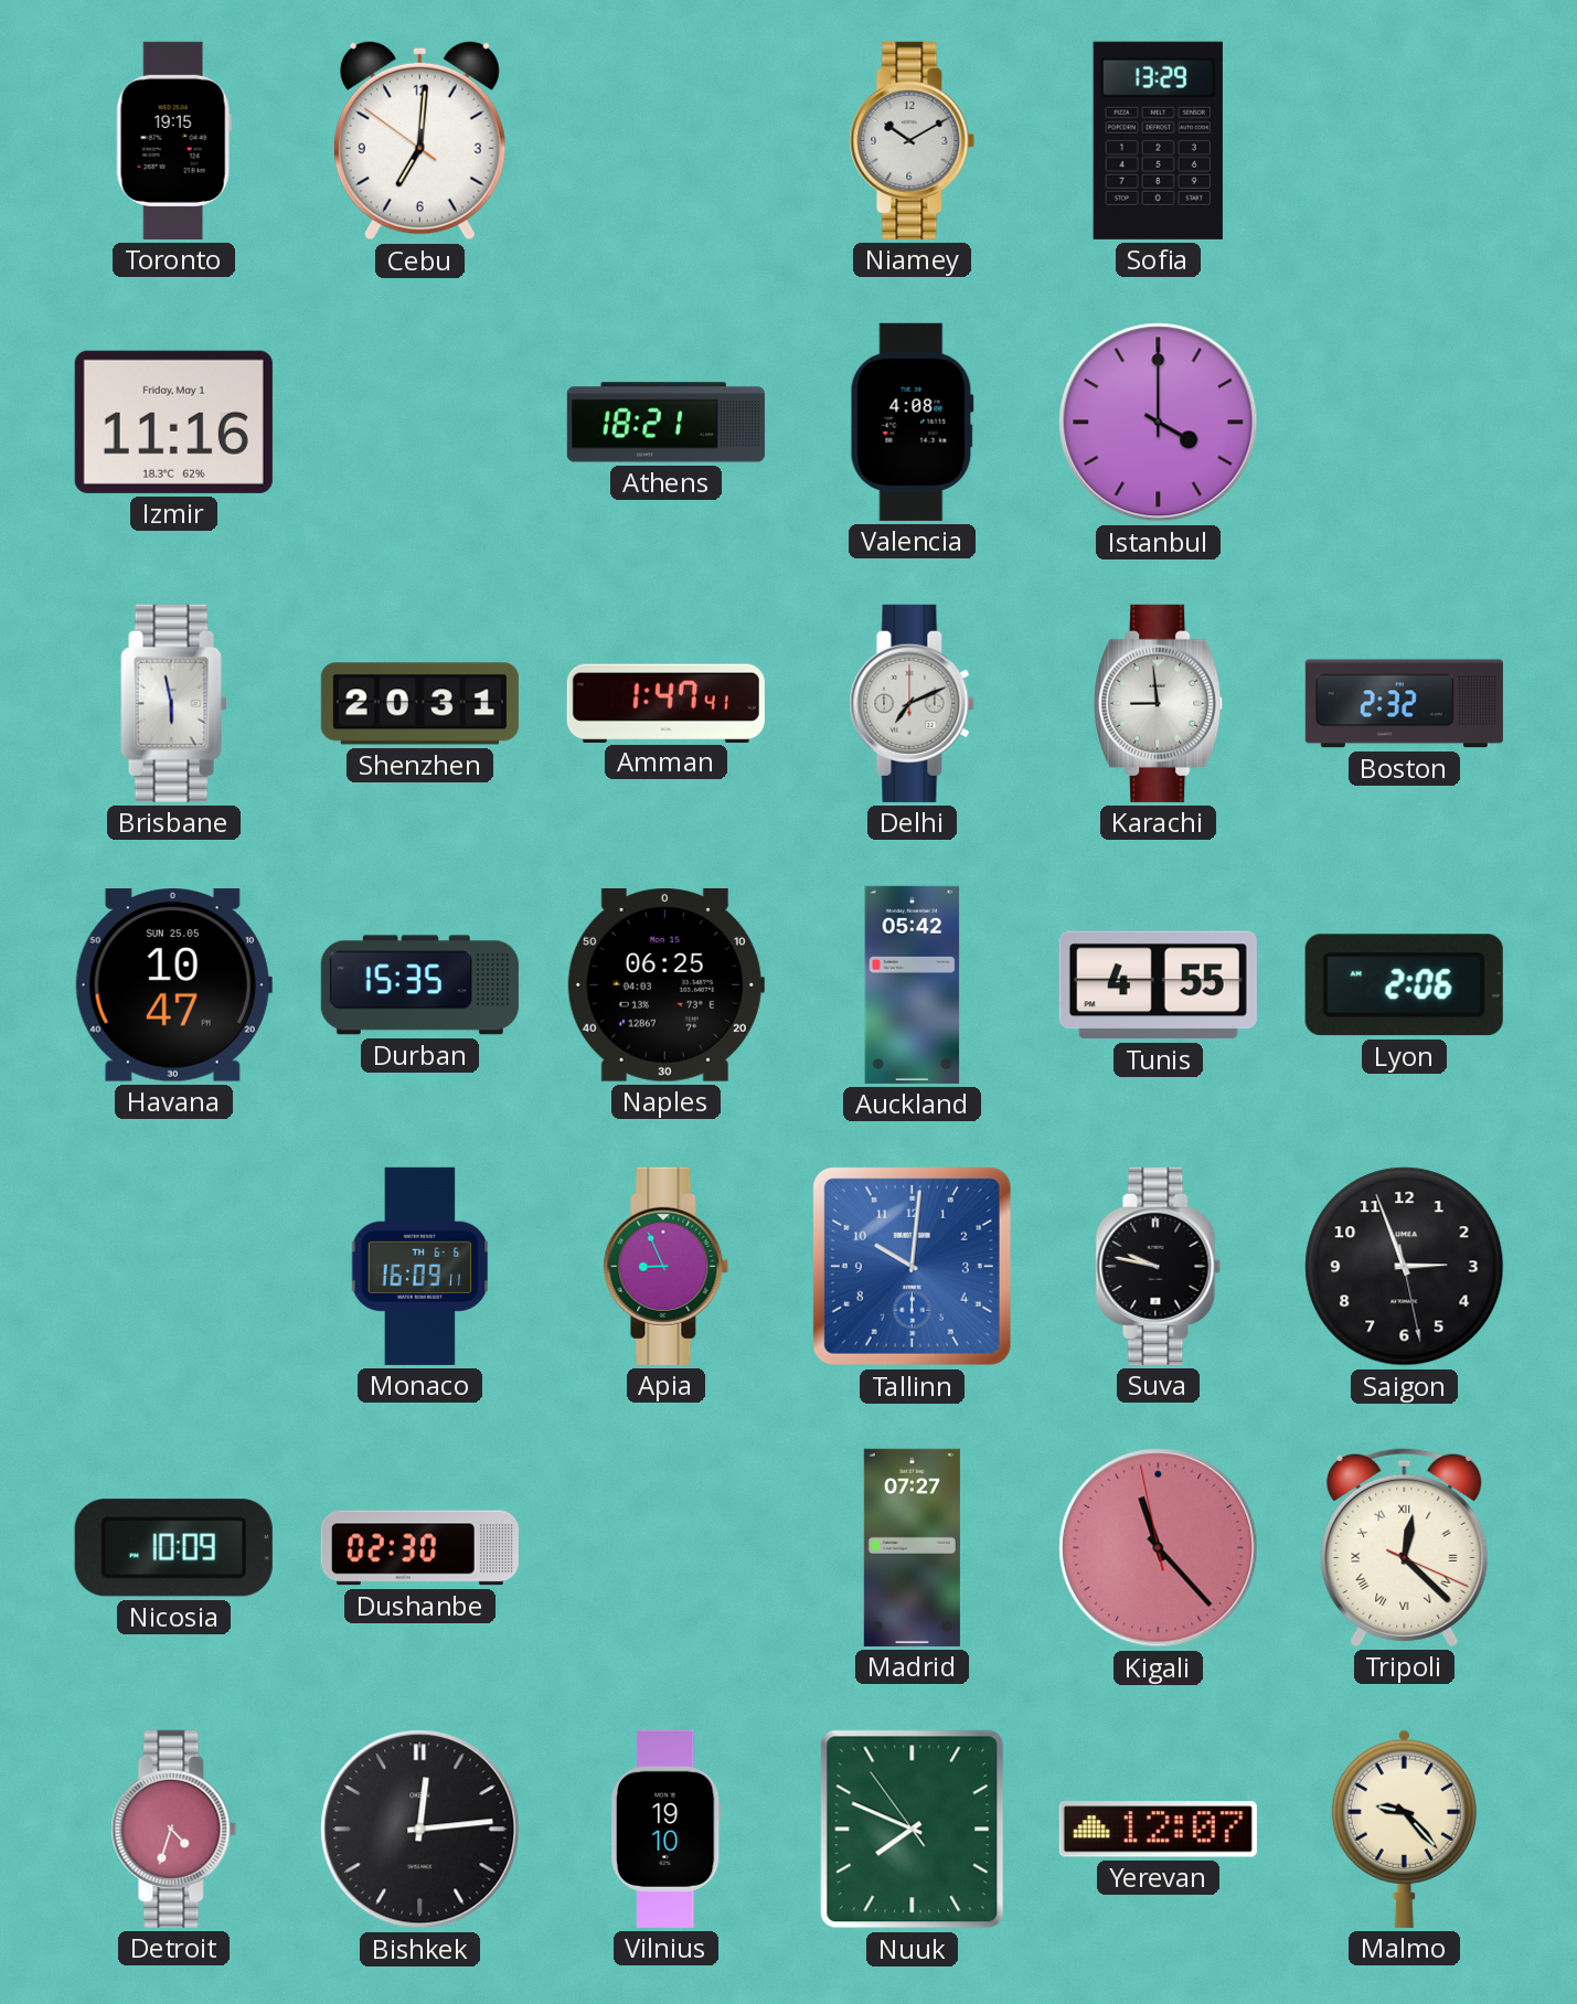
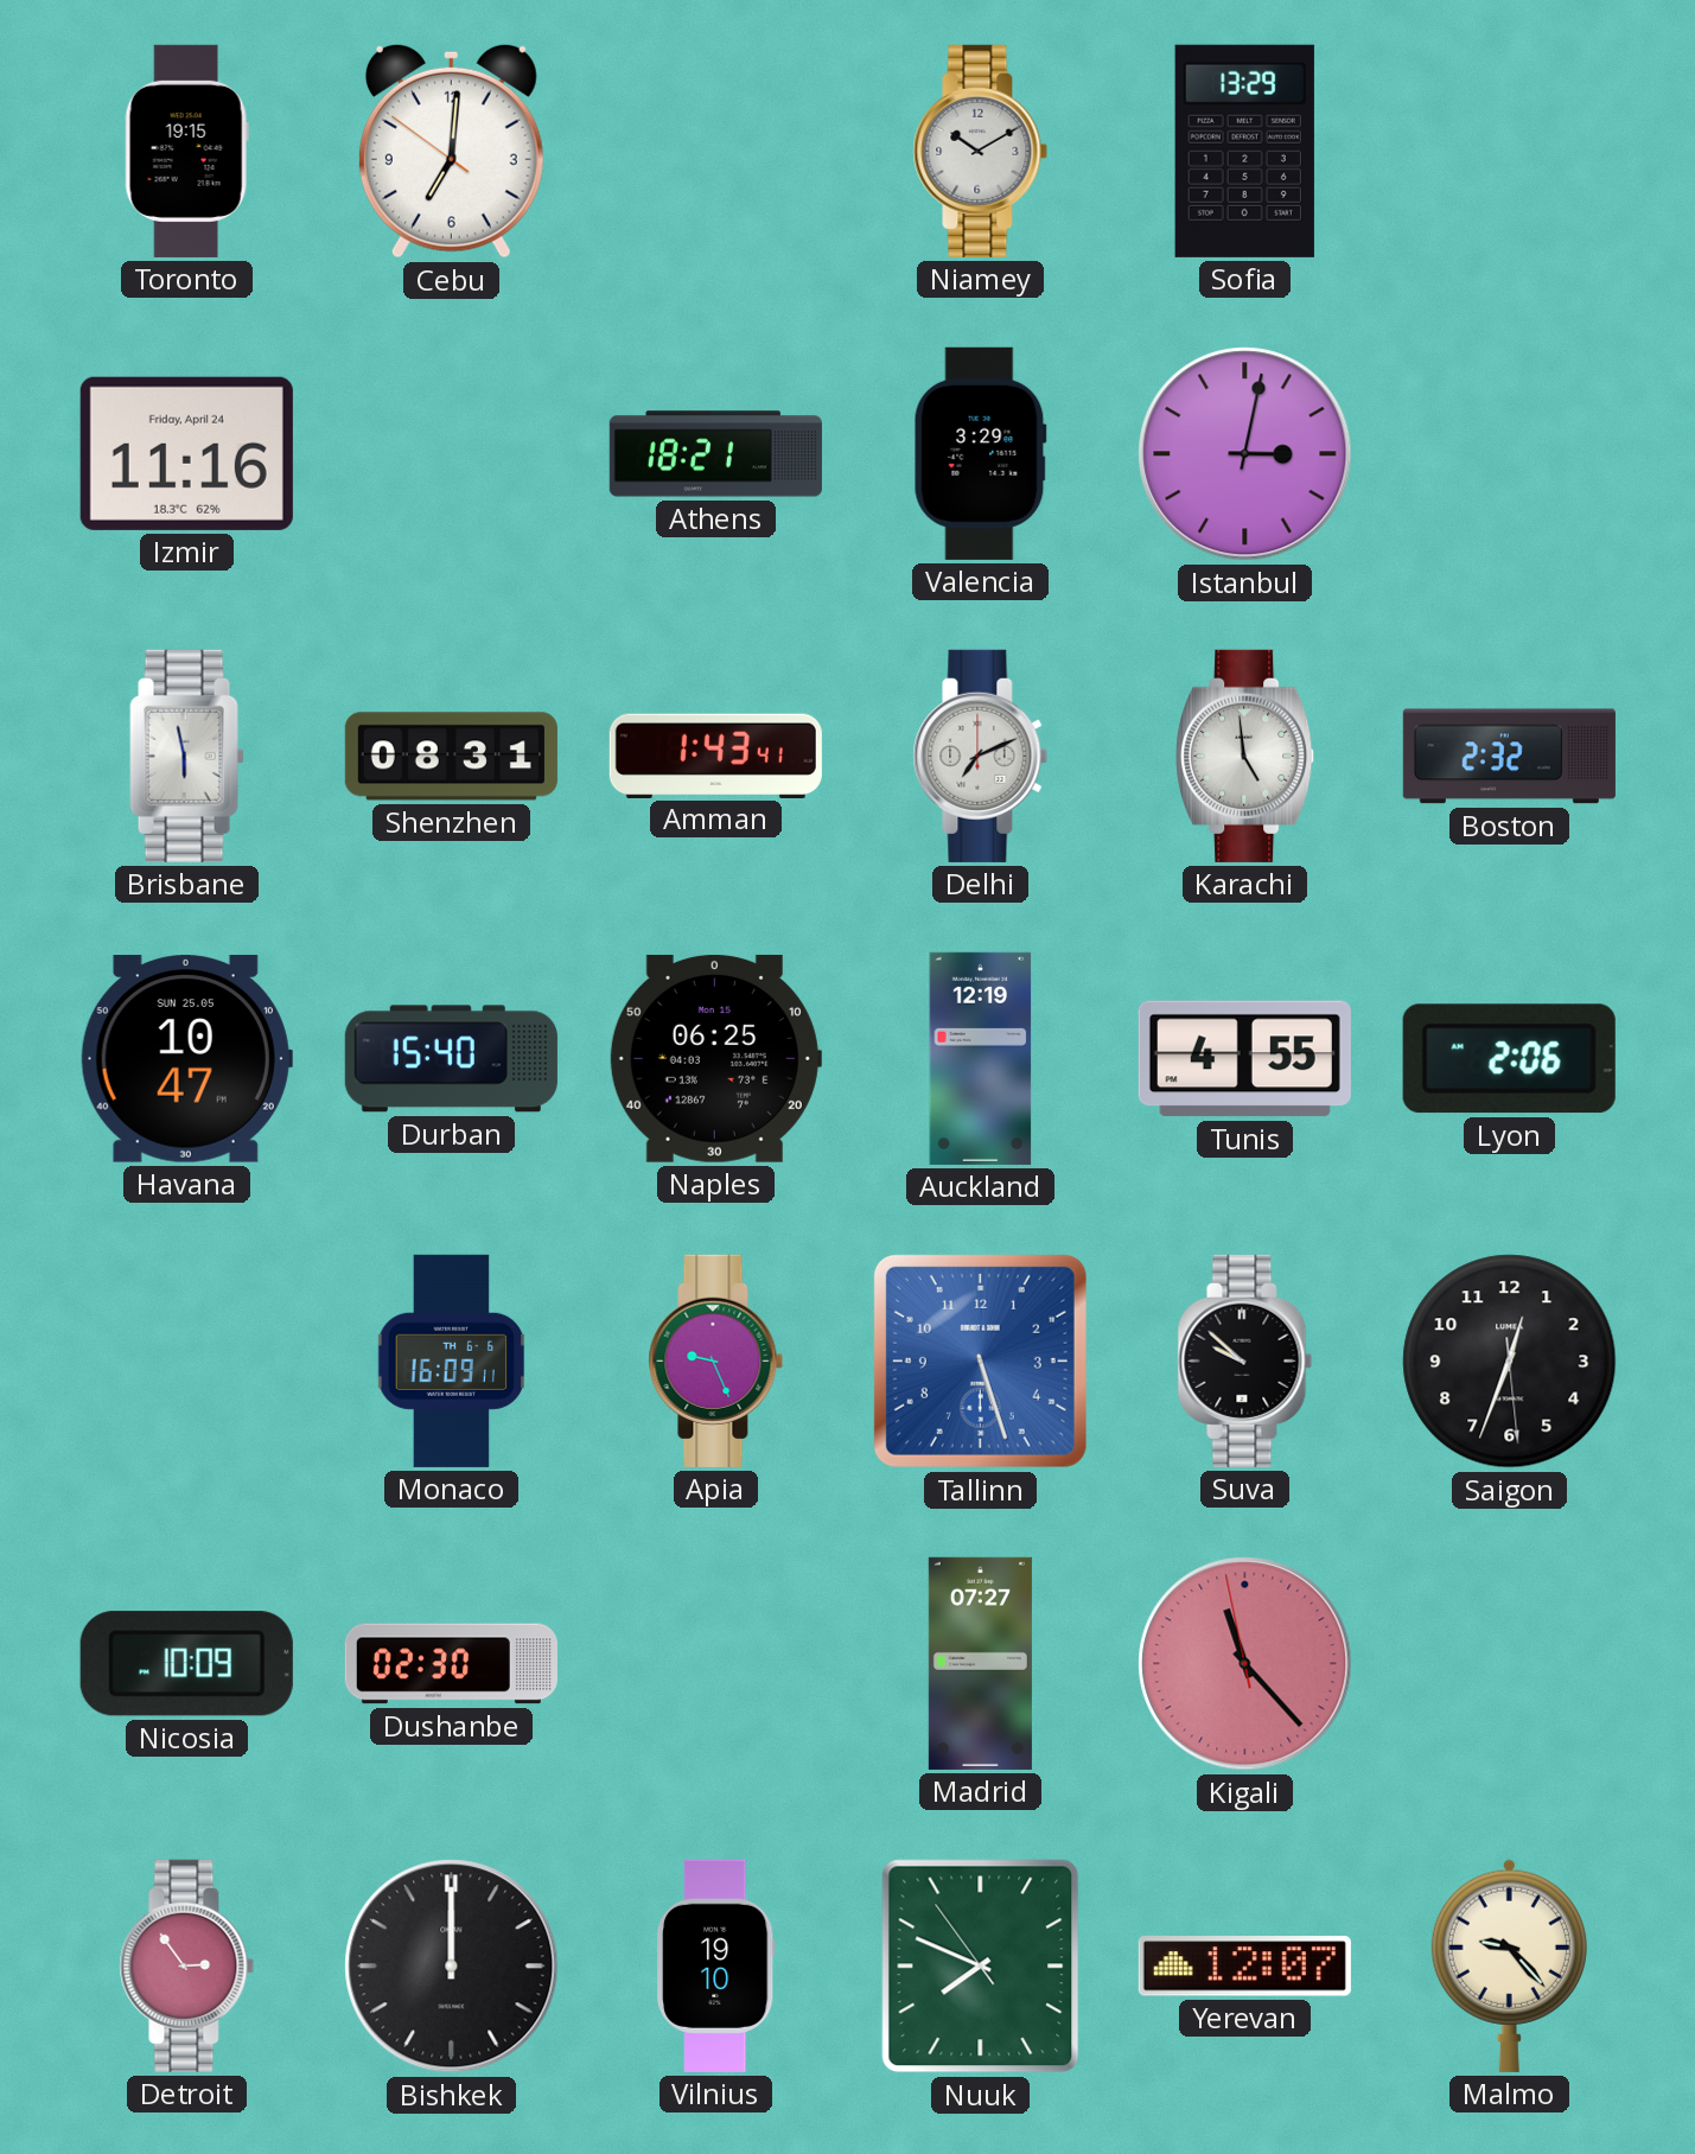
Izmir date: Friday, May 1 -> Friday, April 24 (186, 453)
Valencia: 4:08 -> 3:29 (980, 453)
Istanbul: 4:00 -> 3:02 (1245, 454)
Shenzhen: 20:31 -> 08:31 (451, 757)
Amman: 1:47 -> 1:43 (715, 756)
Karachi: 8:59 -> 4:59 (1245, 756)
Durban: 15:35 -> 15:40 (451, 1059)
Auckland: 05:42 -> 12:19 (981, 1058)
Apia: 8:56 -> 9:26 (716, 1360)
Tallinn: 10:01 -> 5:27 (980, 1360)
Suva: 9:47 -> 9:52 (1245, 1360)
Saigon: 2:56 -> 12:33 (1510, 1362)
Tripoli: 12:22 -> none (1405, 1547)
Detroit: 4:33 -> 2:54 (187, 1965)
Bishkek: 12:14 -> 12:00 (452, 1967)
